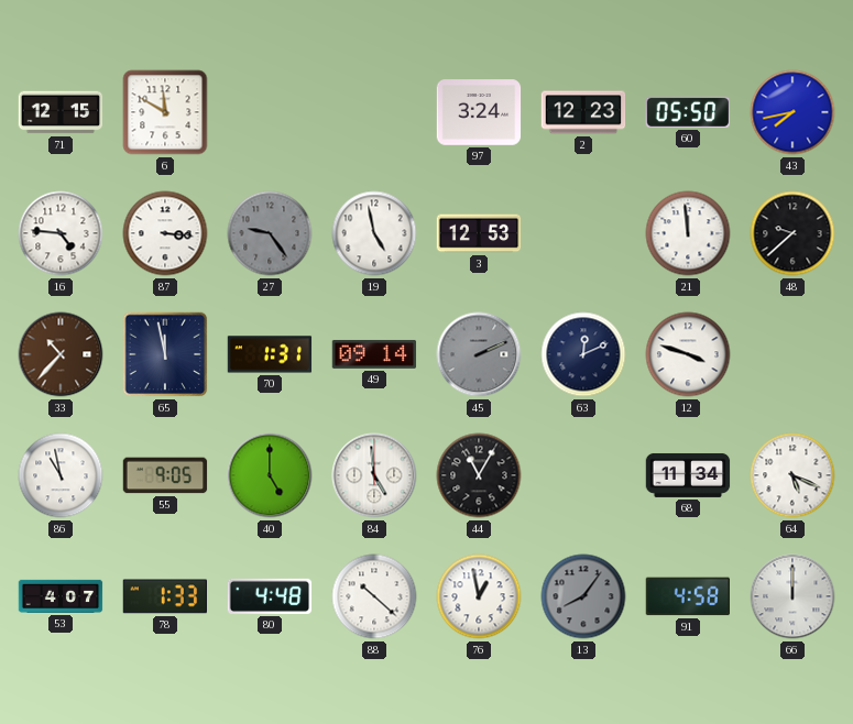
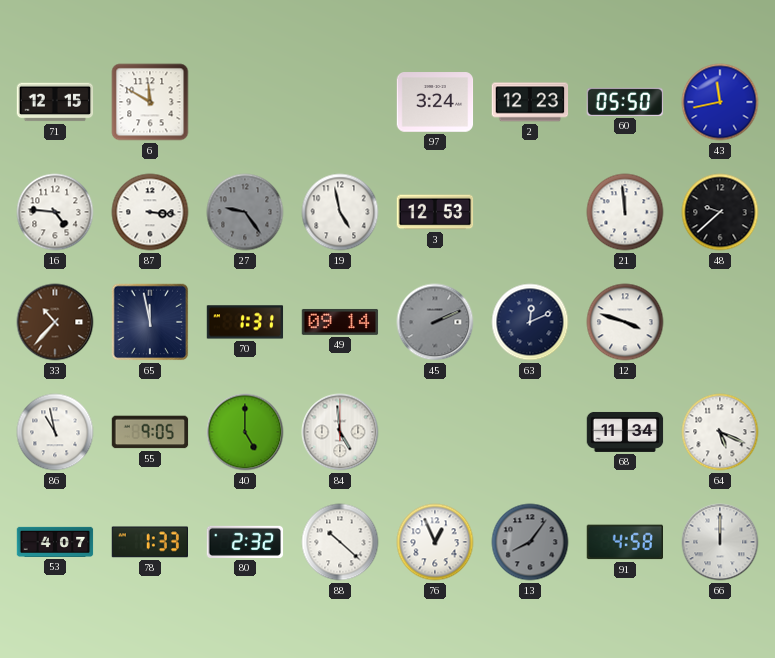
43: 7:43 -> 11:43 (720, 102)
44: 11:05 -> none (479, 475)
80: 4:48 -> 2:32 (245, 542)
76: 12:58 -> 12:56 (435, 542)
